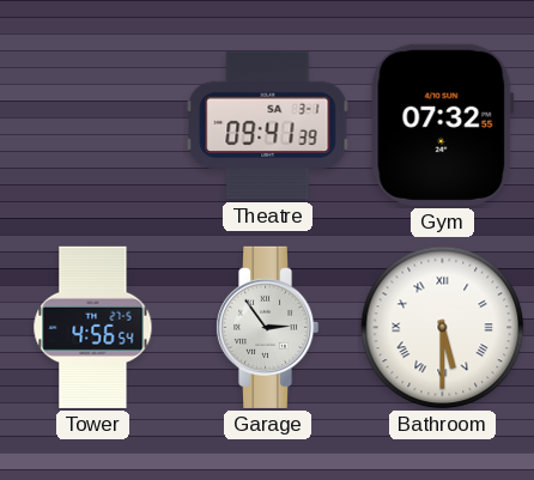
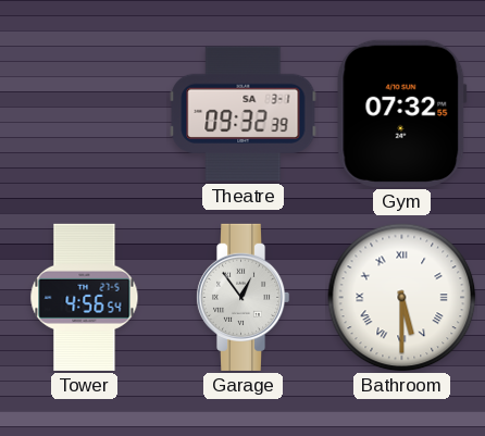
Theatre: 09:41 -> 09:32 (244, 114)
Garage: 2:54 -> 12:54 (242, 297)
